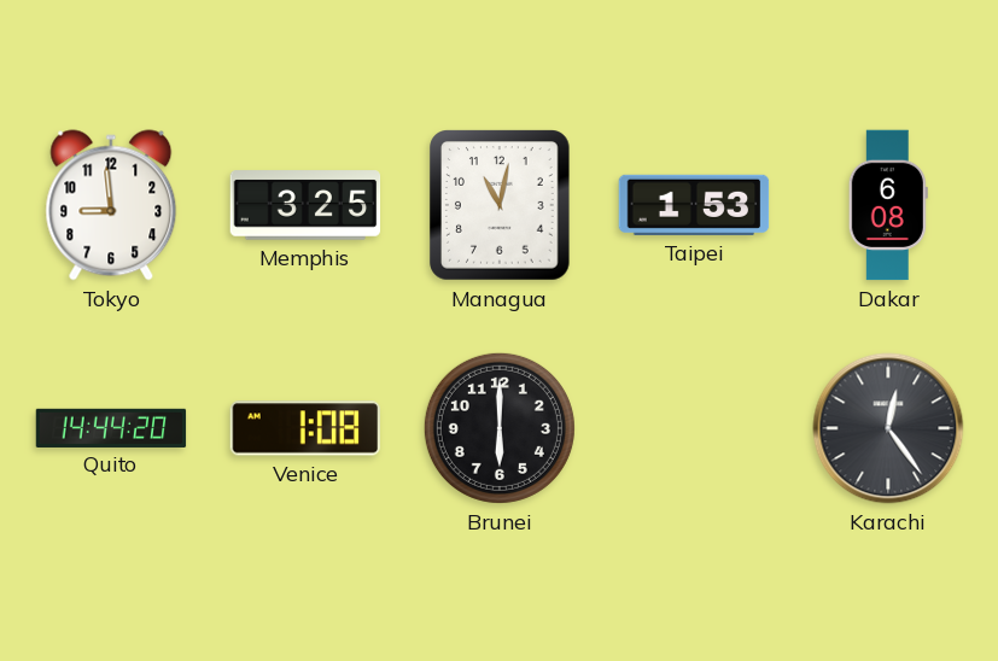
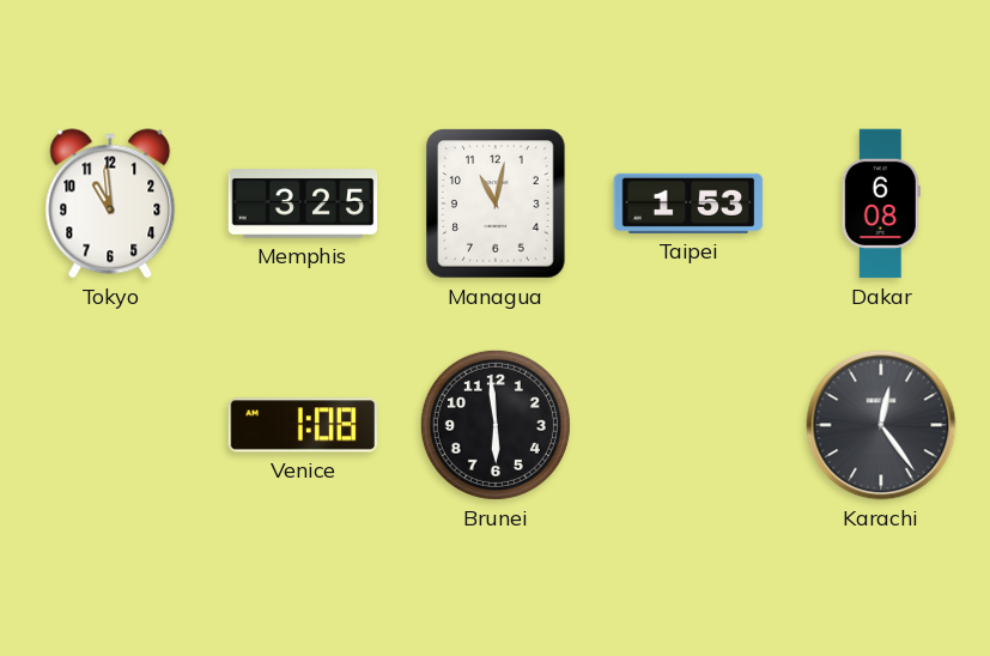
Tokyo: 8:59 -> 10:59 (110, 204)
Quito: 14:44 -> none (111, 427)
Brunei: 6:00 -> 5:59 (496, 425)
